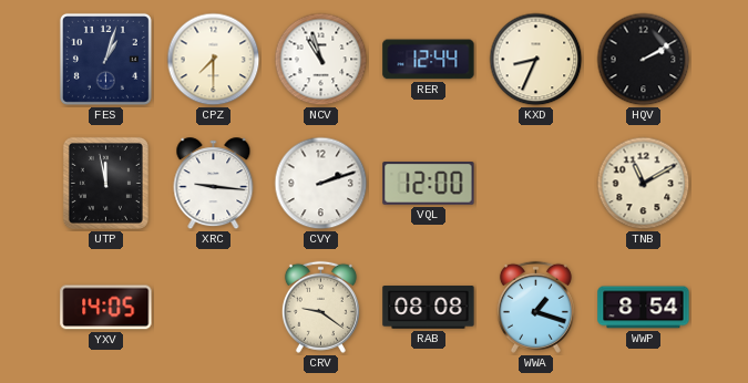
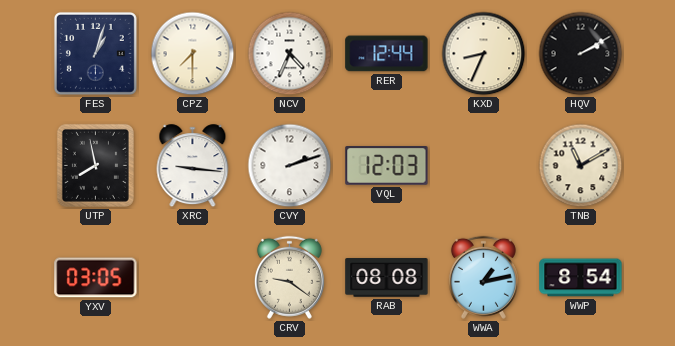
NCV: 10:57 -> 4:34 (290, 54)
UTP: 11:58 -> 7:58 (95, 165)
VQL: 12:00 -> 12:03 (387, 166)
YXV: 14:05 -> 03:05 (96, 278)
WWA: 1:18 -> 1:13 (483, 277)
